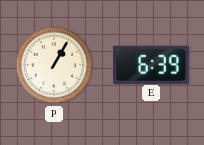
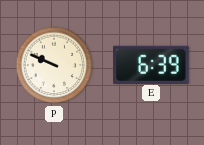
P: 1:05 -> 9:49 (54, 65)
